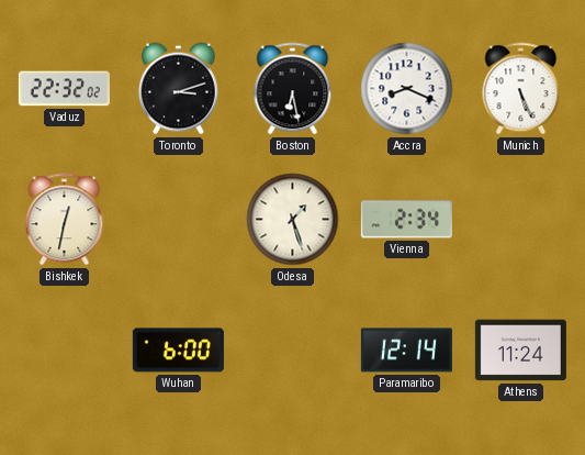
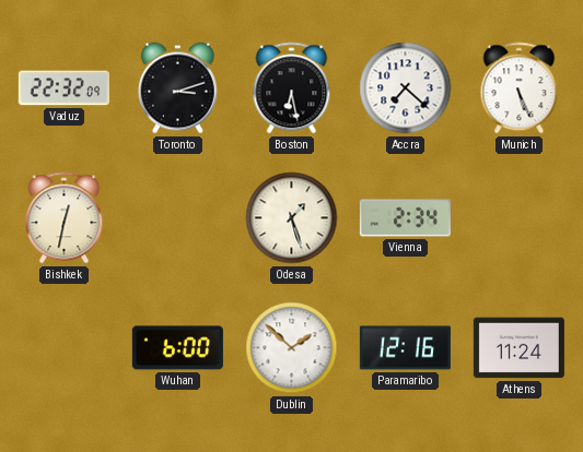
Vaduz: 22:32:02 -> 22:32:09 (63, 88)
Accra: 8:19 -> 7:22 (406, 88)
Dublin: none -> 1:52 (292, 348)
Paramaribo: 12:14 -> 12:16 (405, 348)
